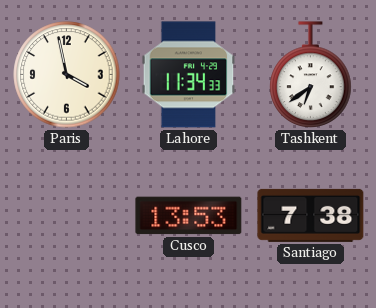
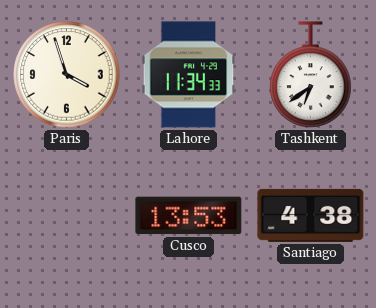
Paris: 3:58 -> 3:57 (67, 75)
Santiago: 7:38 -> 4:38 (311, 215)
